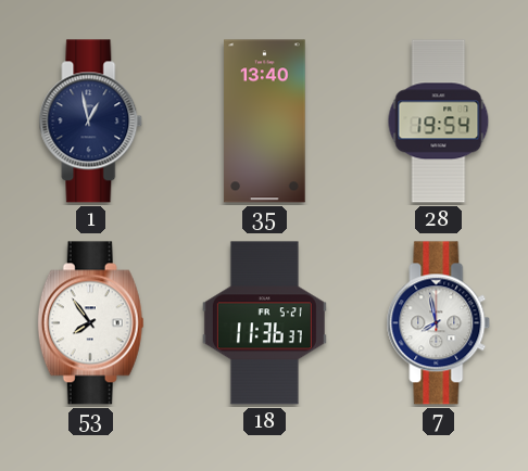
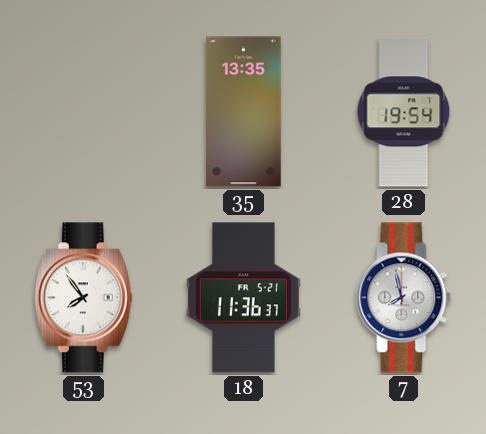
1: 12:58 -> none (91, 122)
35: 13:40 -> 13:35 (244, 112)
